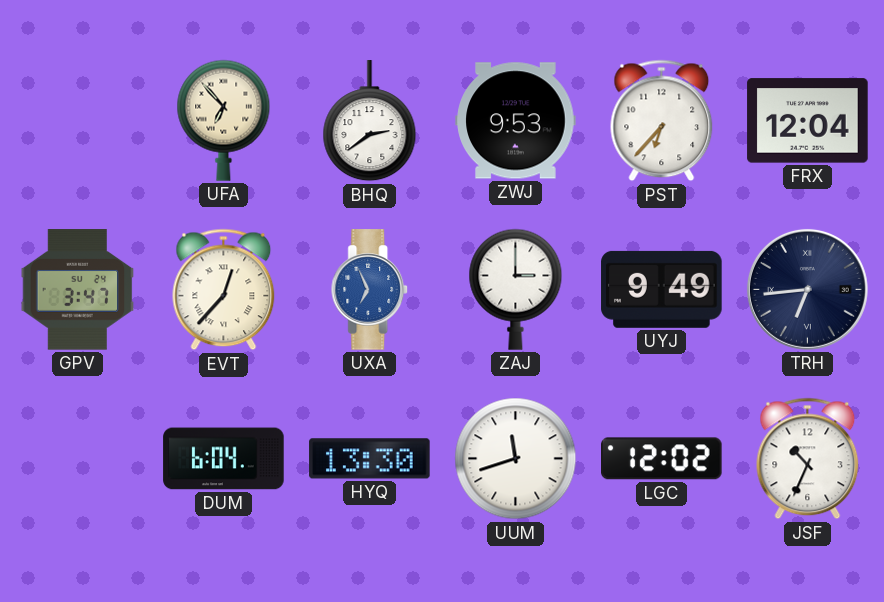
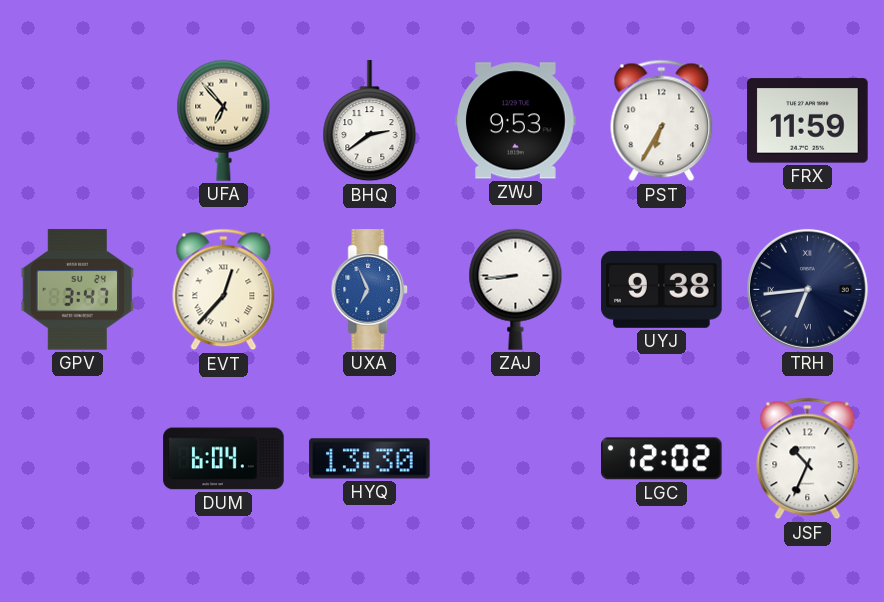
PST: 6:37 -> 6:35 (662, 121)
FRX: 12:04 -> 11:59 (808, 121)
ZAJ: 3:00 -> 8:44 (516, 289)
UYJ: 9:49 -> 9:38 (662, 289)
UUM: 11:42 -> none (516, 459)
